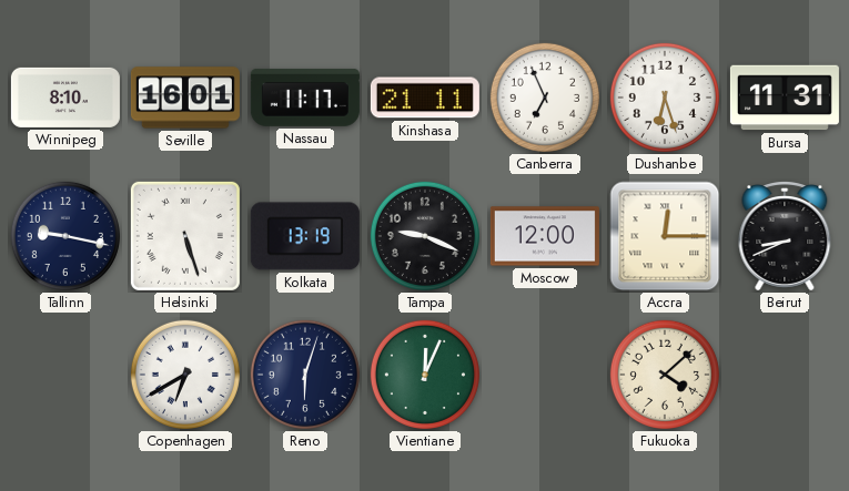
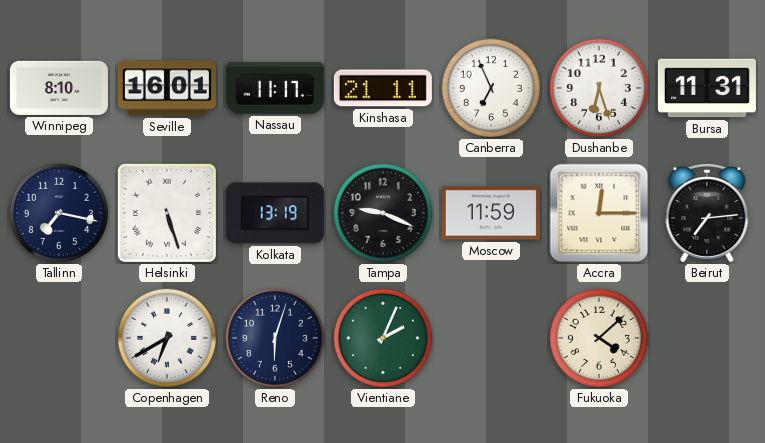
Tallinn: 9:17 -> 7:17 (59, 213)
Moscow: 12:00 -> 11:59 (491, 213)
Beirut: 8:41 -> 7:14 (707, 214)
Vientiane: 12:04 -> 2:04 (383, 338)
